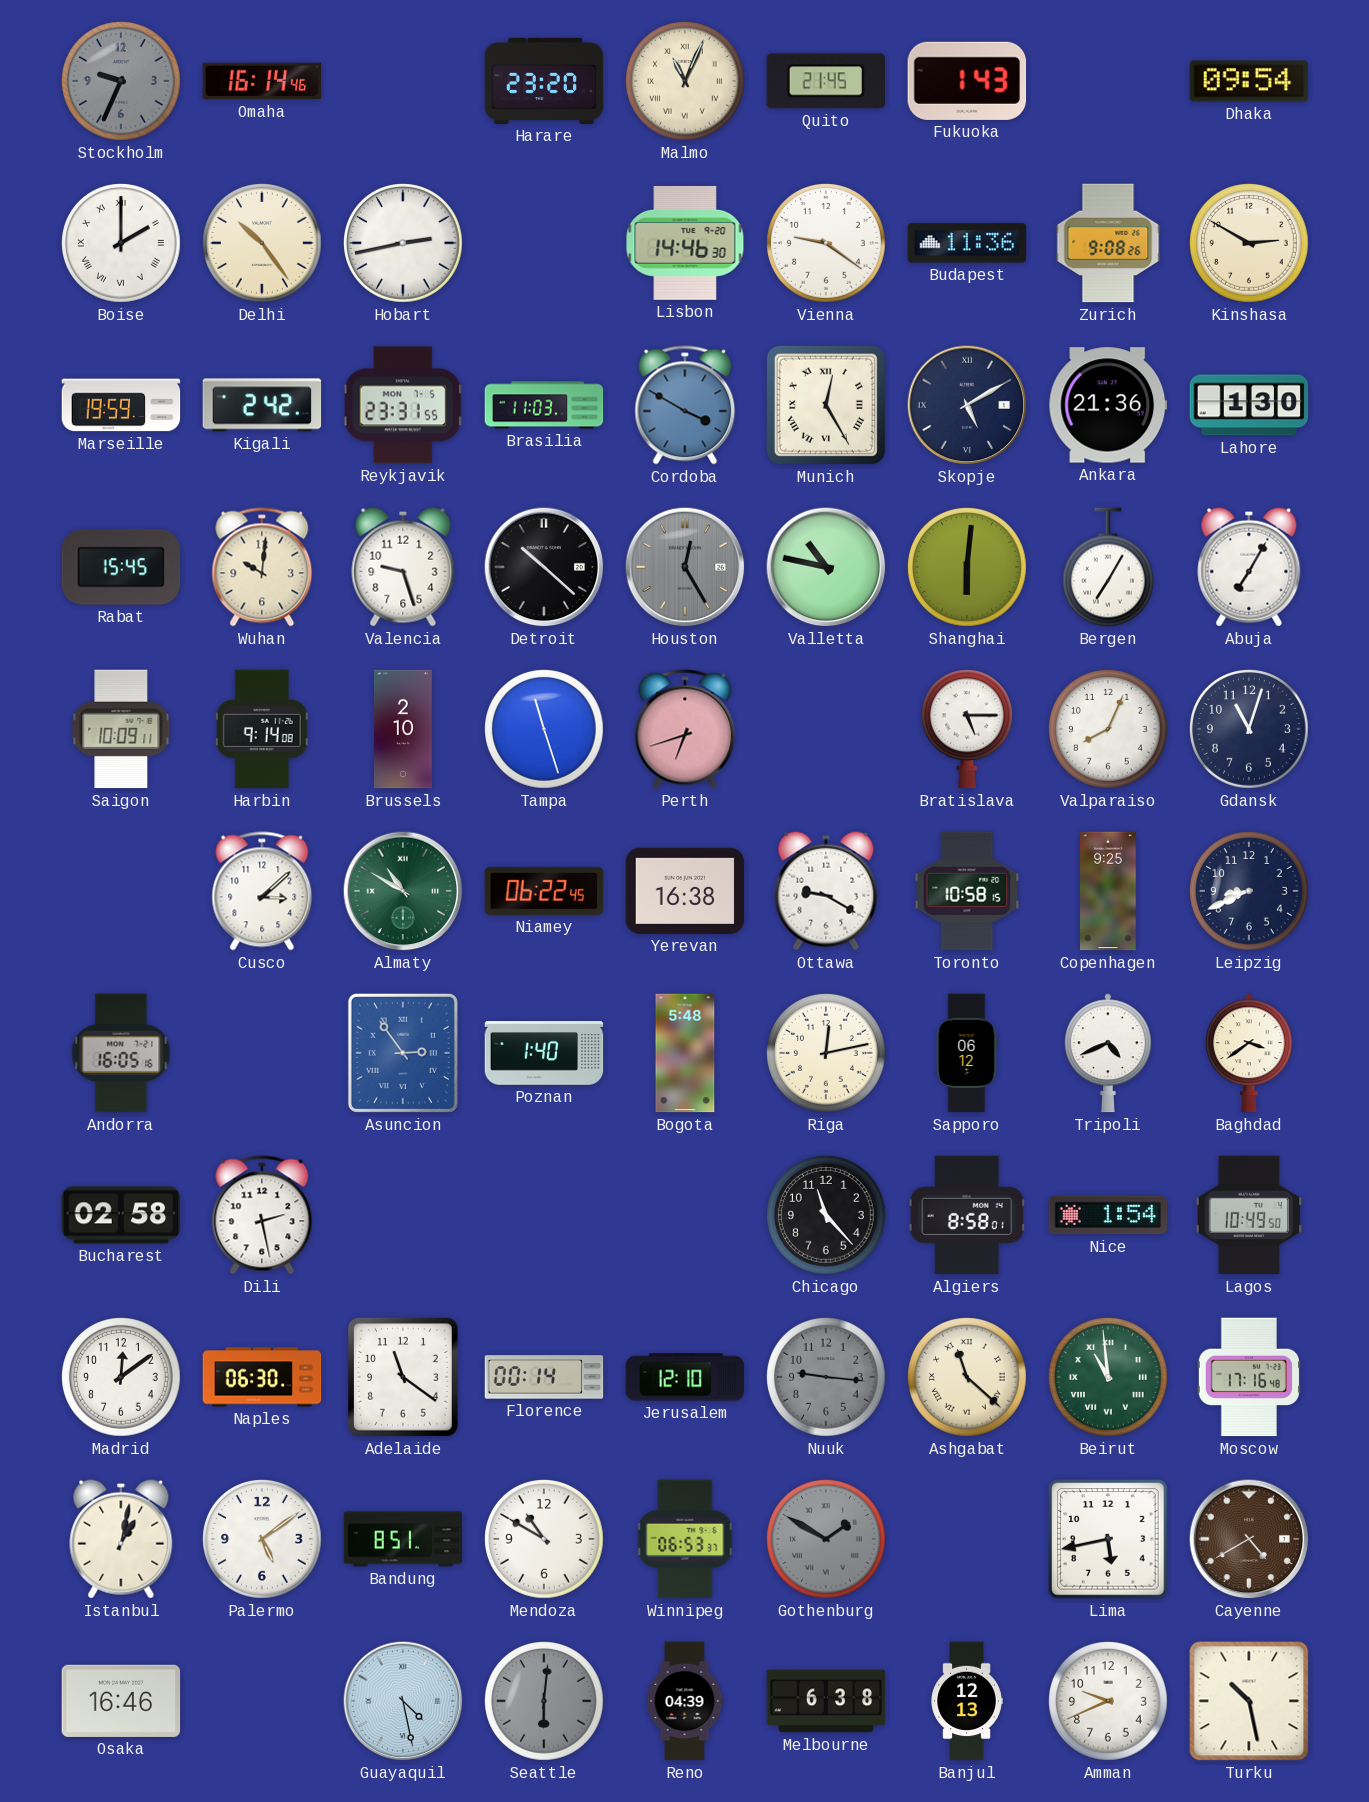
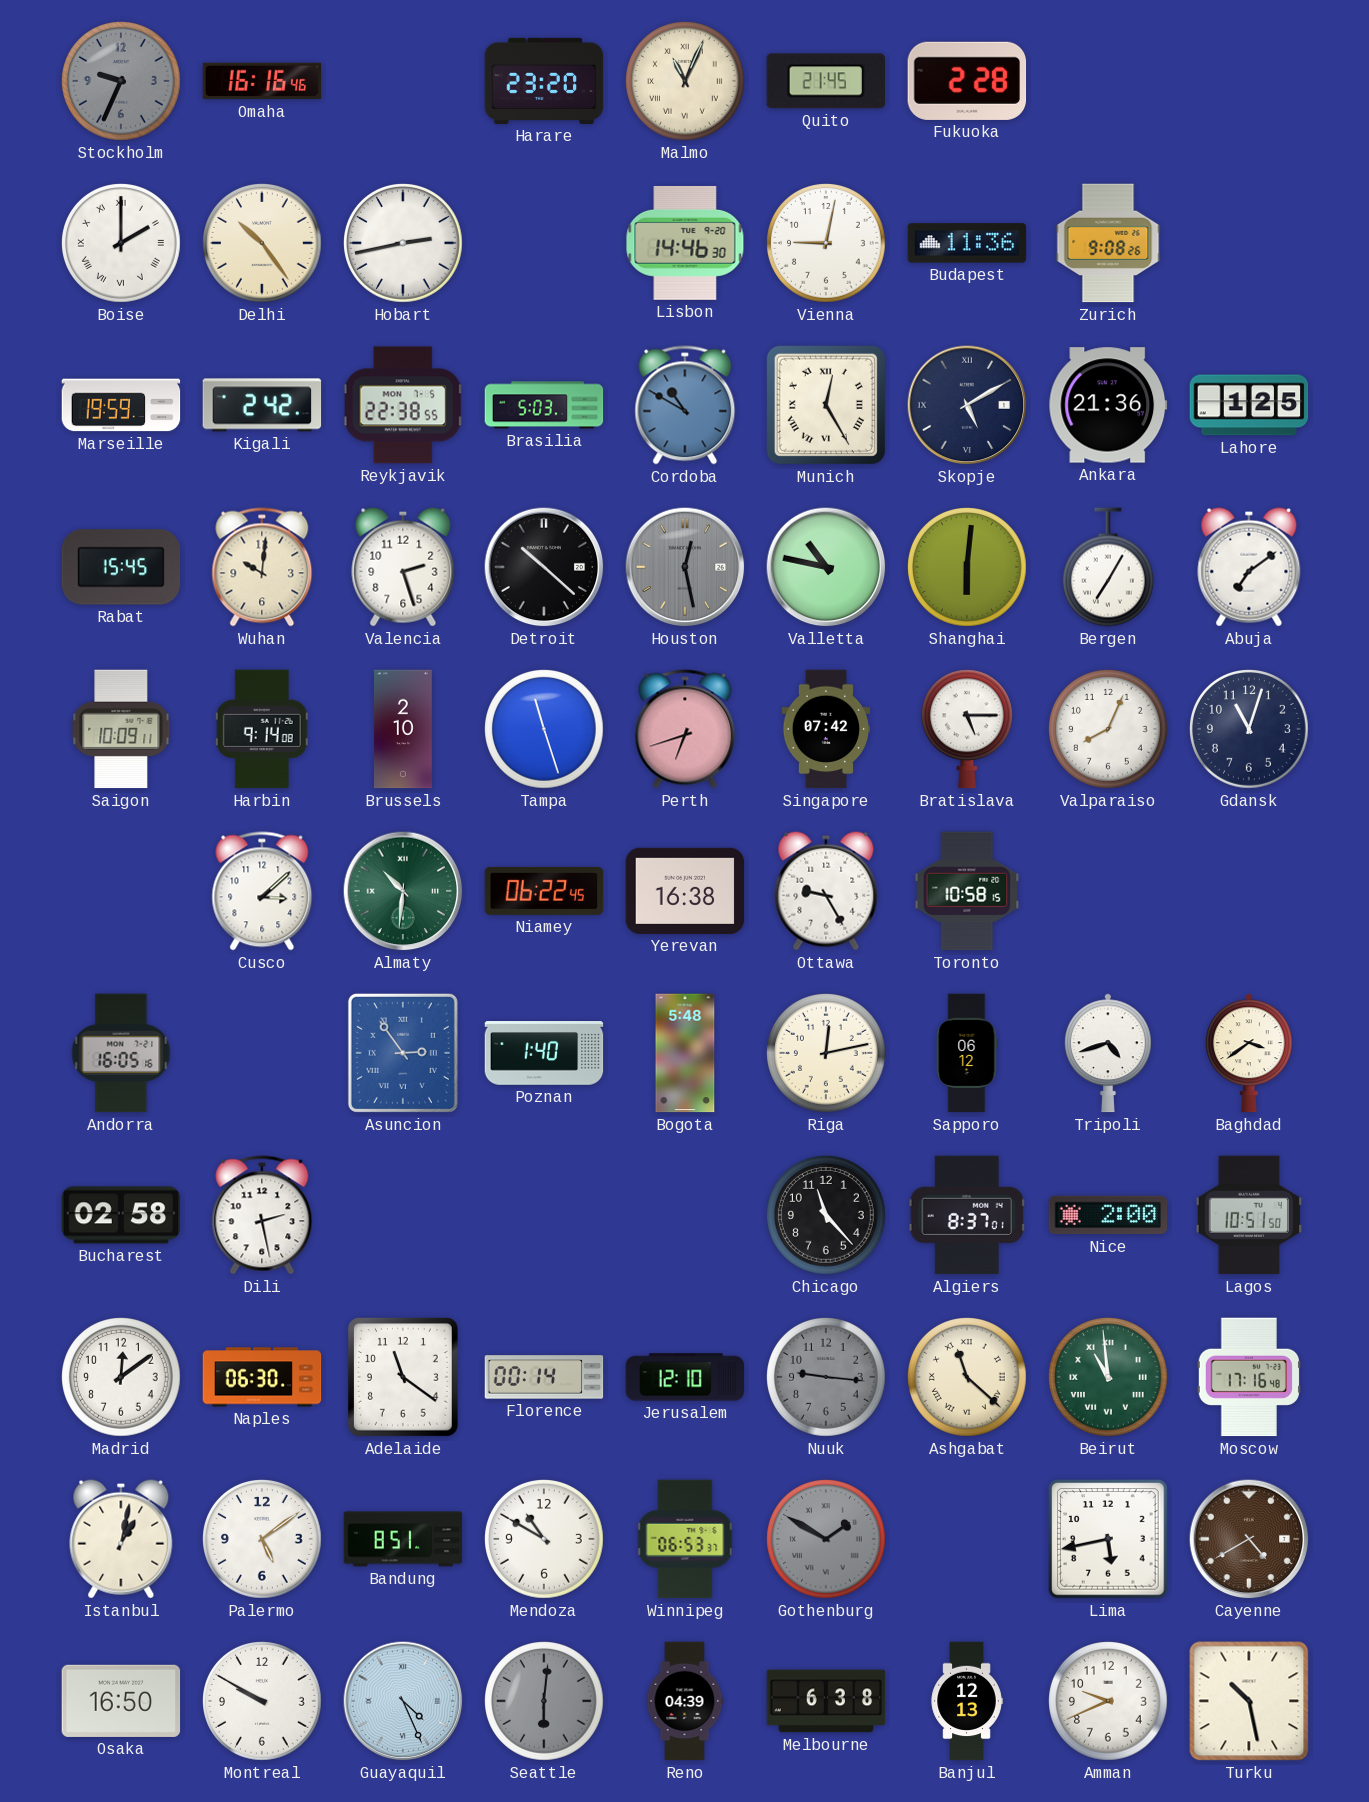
Omaha: 16:14 -> 16:16 (262, 81)
Fukuoka: 1:43 -> 2:28 (967, 81)
Dhaka: 09:54 -> none (1249, 81)
Vienna: 9:21 -> 9:02 (827, 244)
Kinshasa: 2:50 -> none (1250, 244)
Reykjavik: 23:31 -> 22:38 (403, 405)
Brasilia: 11:03 -> 5:03 (544, 405)
Cordoba: 3:50 -> 10:50 (685, 405)
Lahore: 1:30 -> 1:25 (1249, 405)
Valencia: 9:27 -> 2:27 (403, 567)
Houston: 12:25 -> 12:28 (685, 567)
Abuja: 7:05 -> 7:09 (1249, 567)
Singapore: none -> 07:42 (826, 729)
Almaty: 10:50 -> 10:31 (403, 891)
Ottawa: 9:20 -> 9:25 (826, 891)
Copenhagen: 9:25 -> none (1108, 891)
Leipzig: 8:41 -> none (1250, 892)
Tripoli: 4:41 -> 4:42 (1108, 1053)
Algiers: 8:58 -> 8:37 (967, 1215)
Nice: 1:54 -> 2:00 (1108, 1215)
Lagos: 10:49 -> 10:51 (1248, 1215)
Osaka: 16:46 -> 16:50 (121, 1701)
Montreal: none -> 9:50 (263, 1702)
Guayaquil: 4:28 -> 4:26 (403, 1701)
